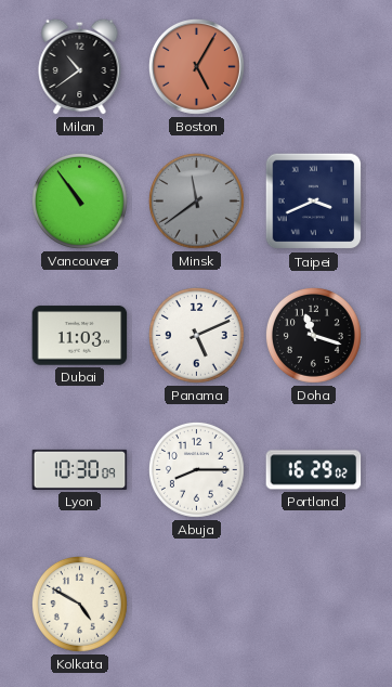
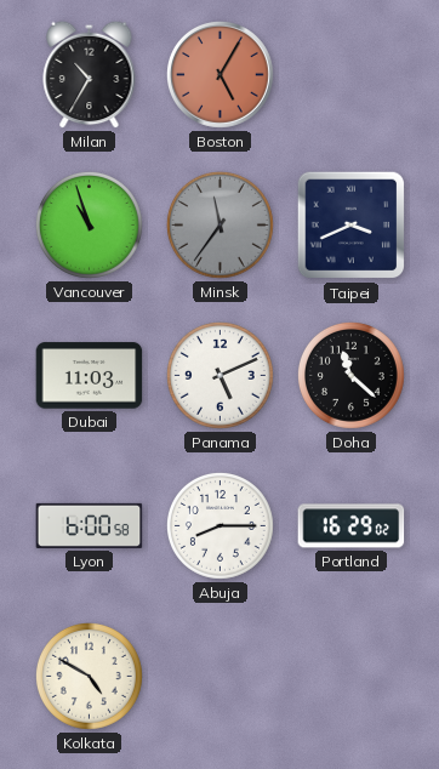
Milan: 10:39 -> 10:35 (90, 74)
Vancouver: 10:54 -> 10:57 (89, 224)
Minsk: 11:39 -> 11:36 (219, 224)
Doha: 11:18 -> 11:22 (350, 375)
Lyon: 10:30 -> 6:00 (90, 525)
